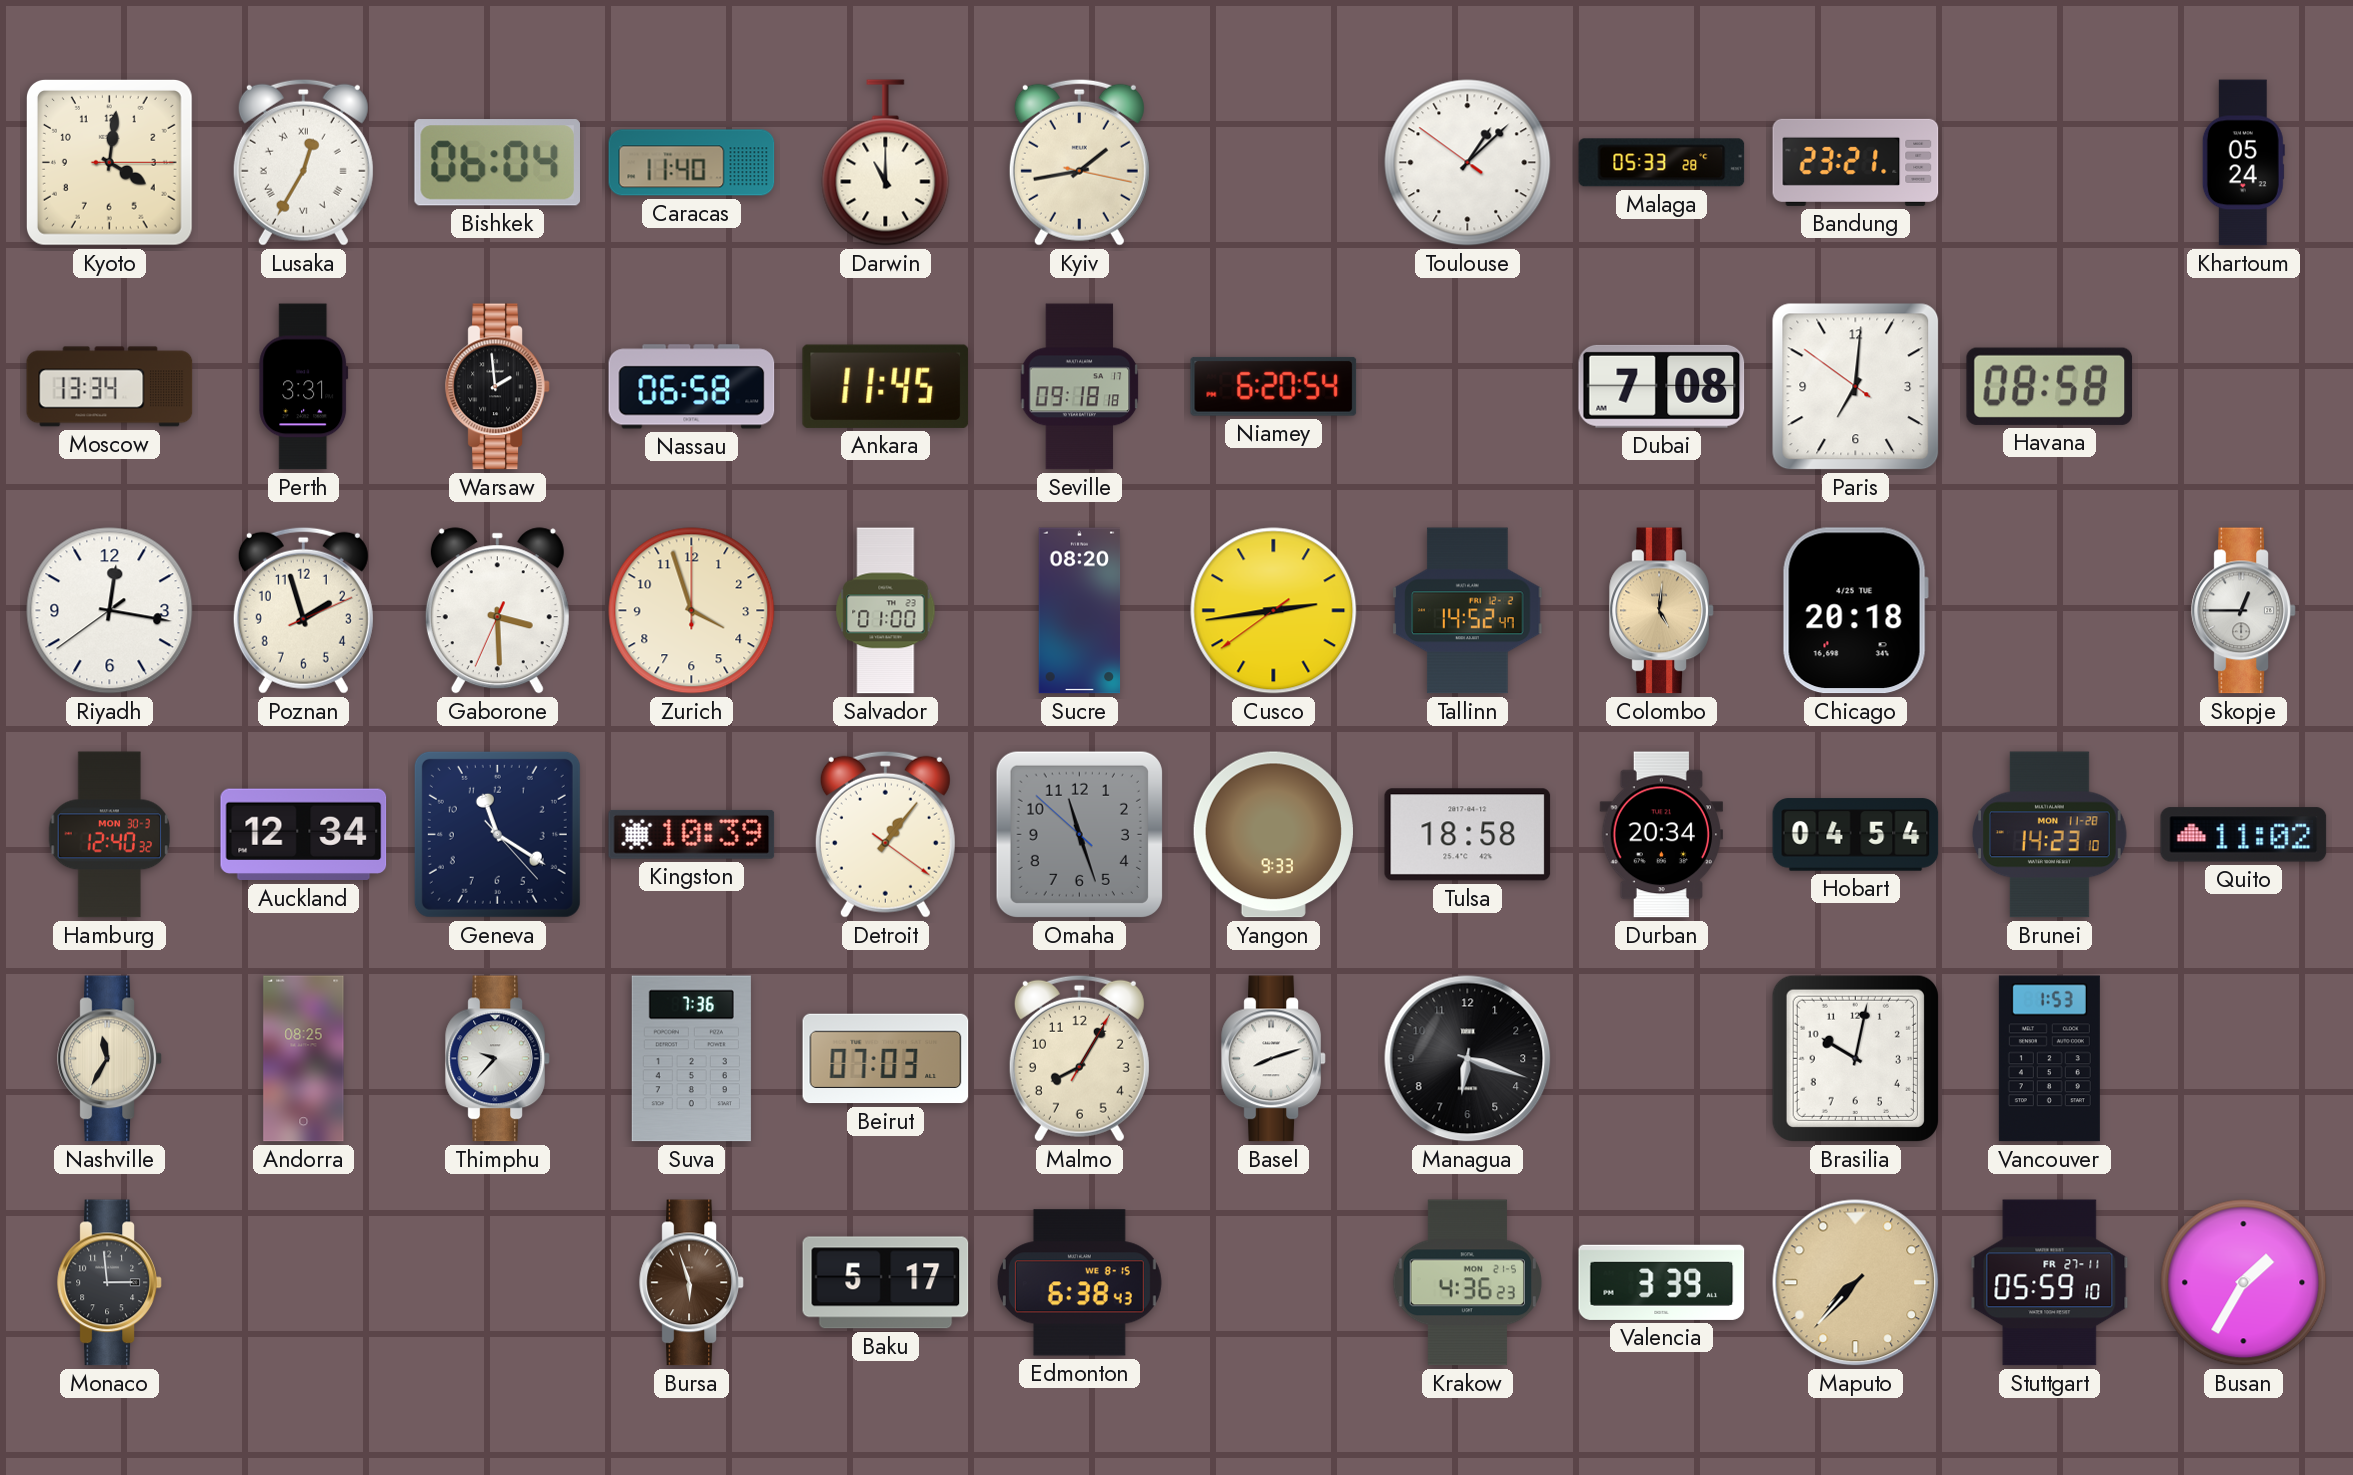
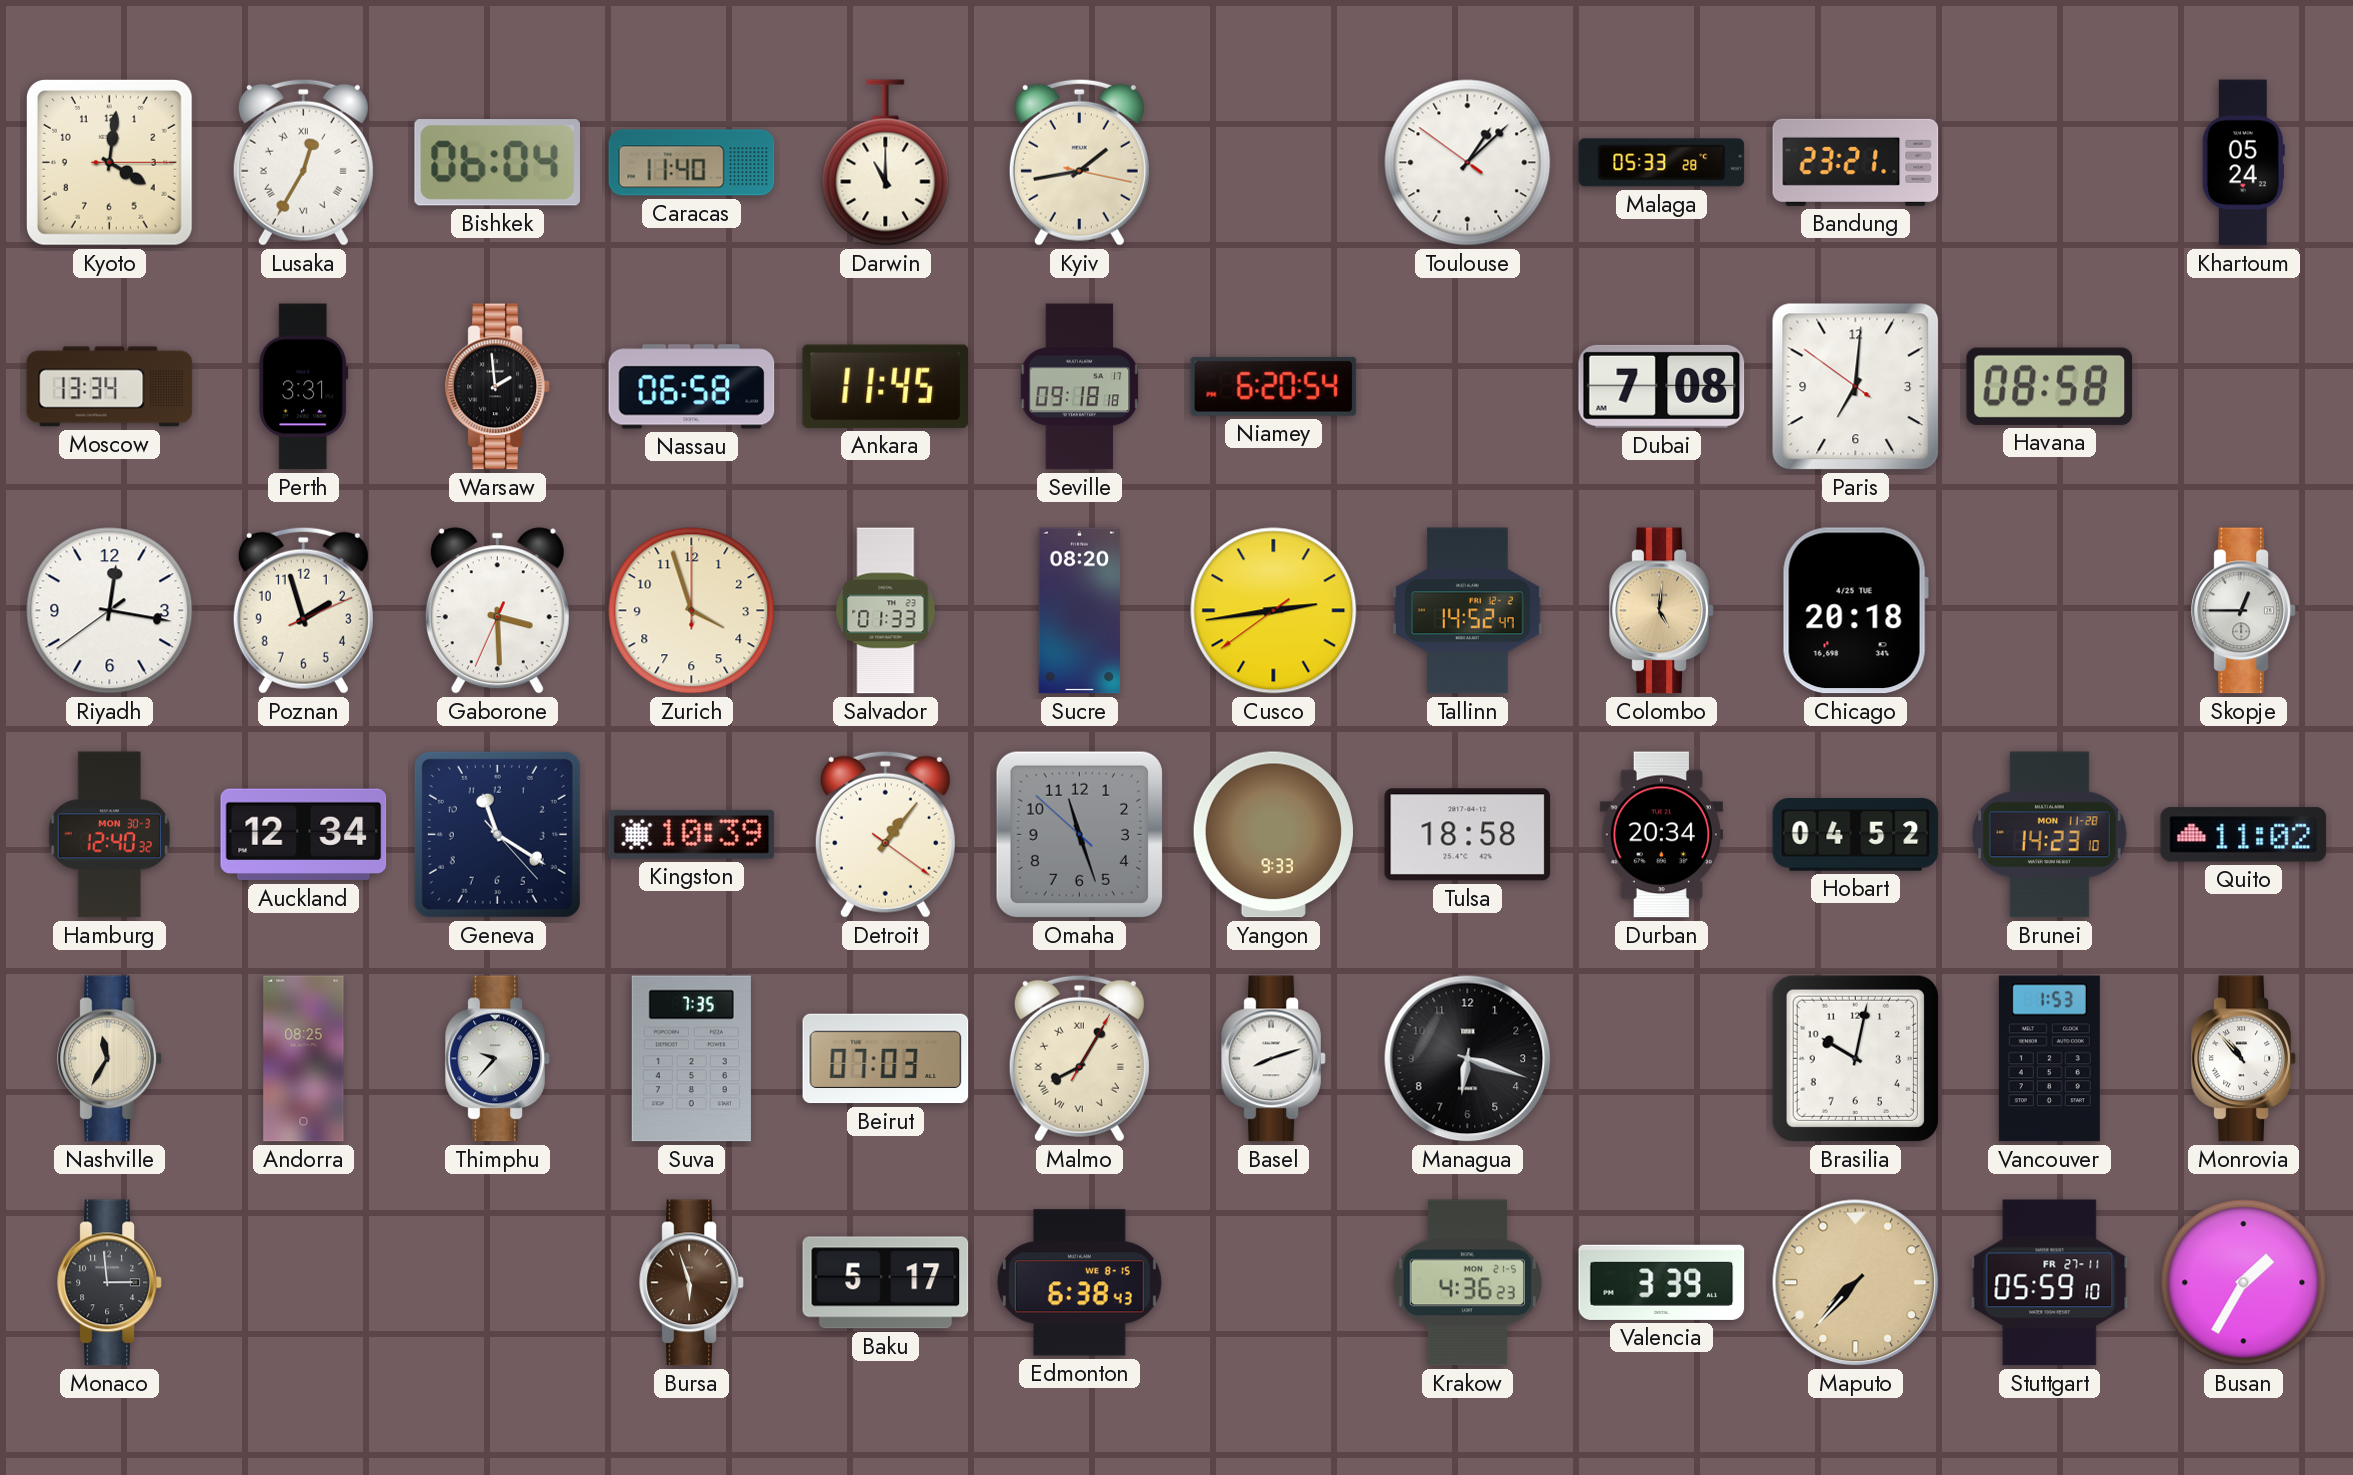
Salvador: 01:00 -> 01:33 (886, 611)
Hobart: 04:54 -> 04:52 (1856, 835)
Suva: 7:36 -> 7:35 (691, 1059)
Malmo numerals: Arabic -> Roman (1079, 1058)
Monrovia: none -> 10:53 (2244, 1059)
